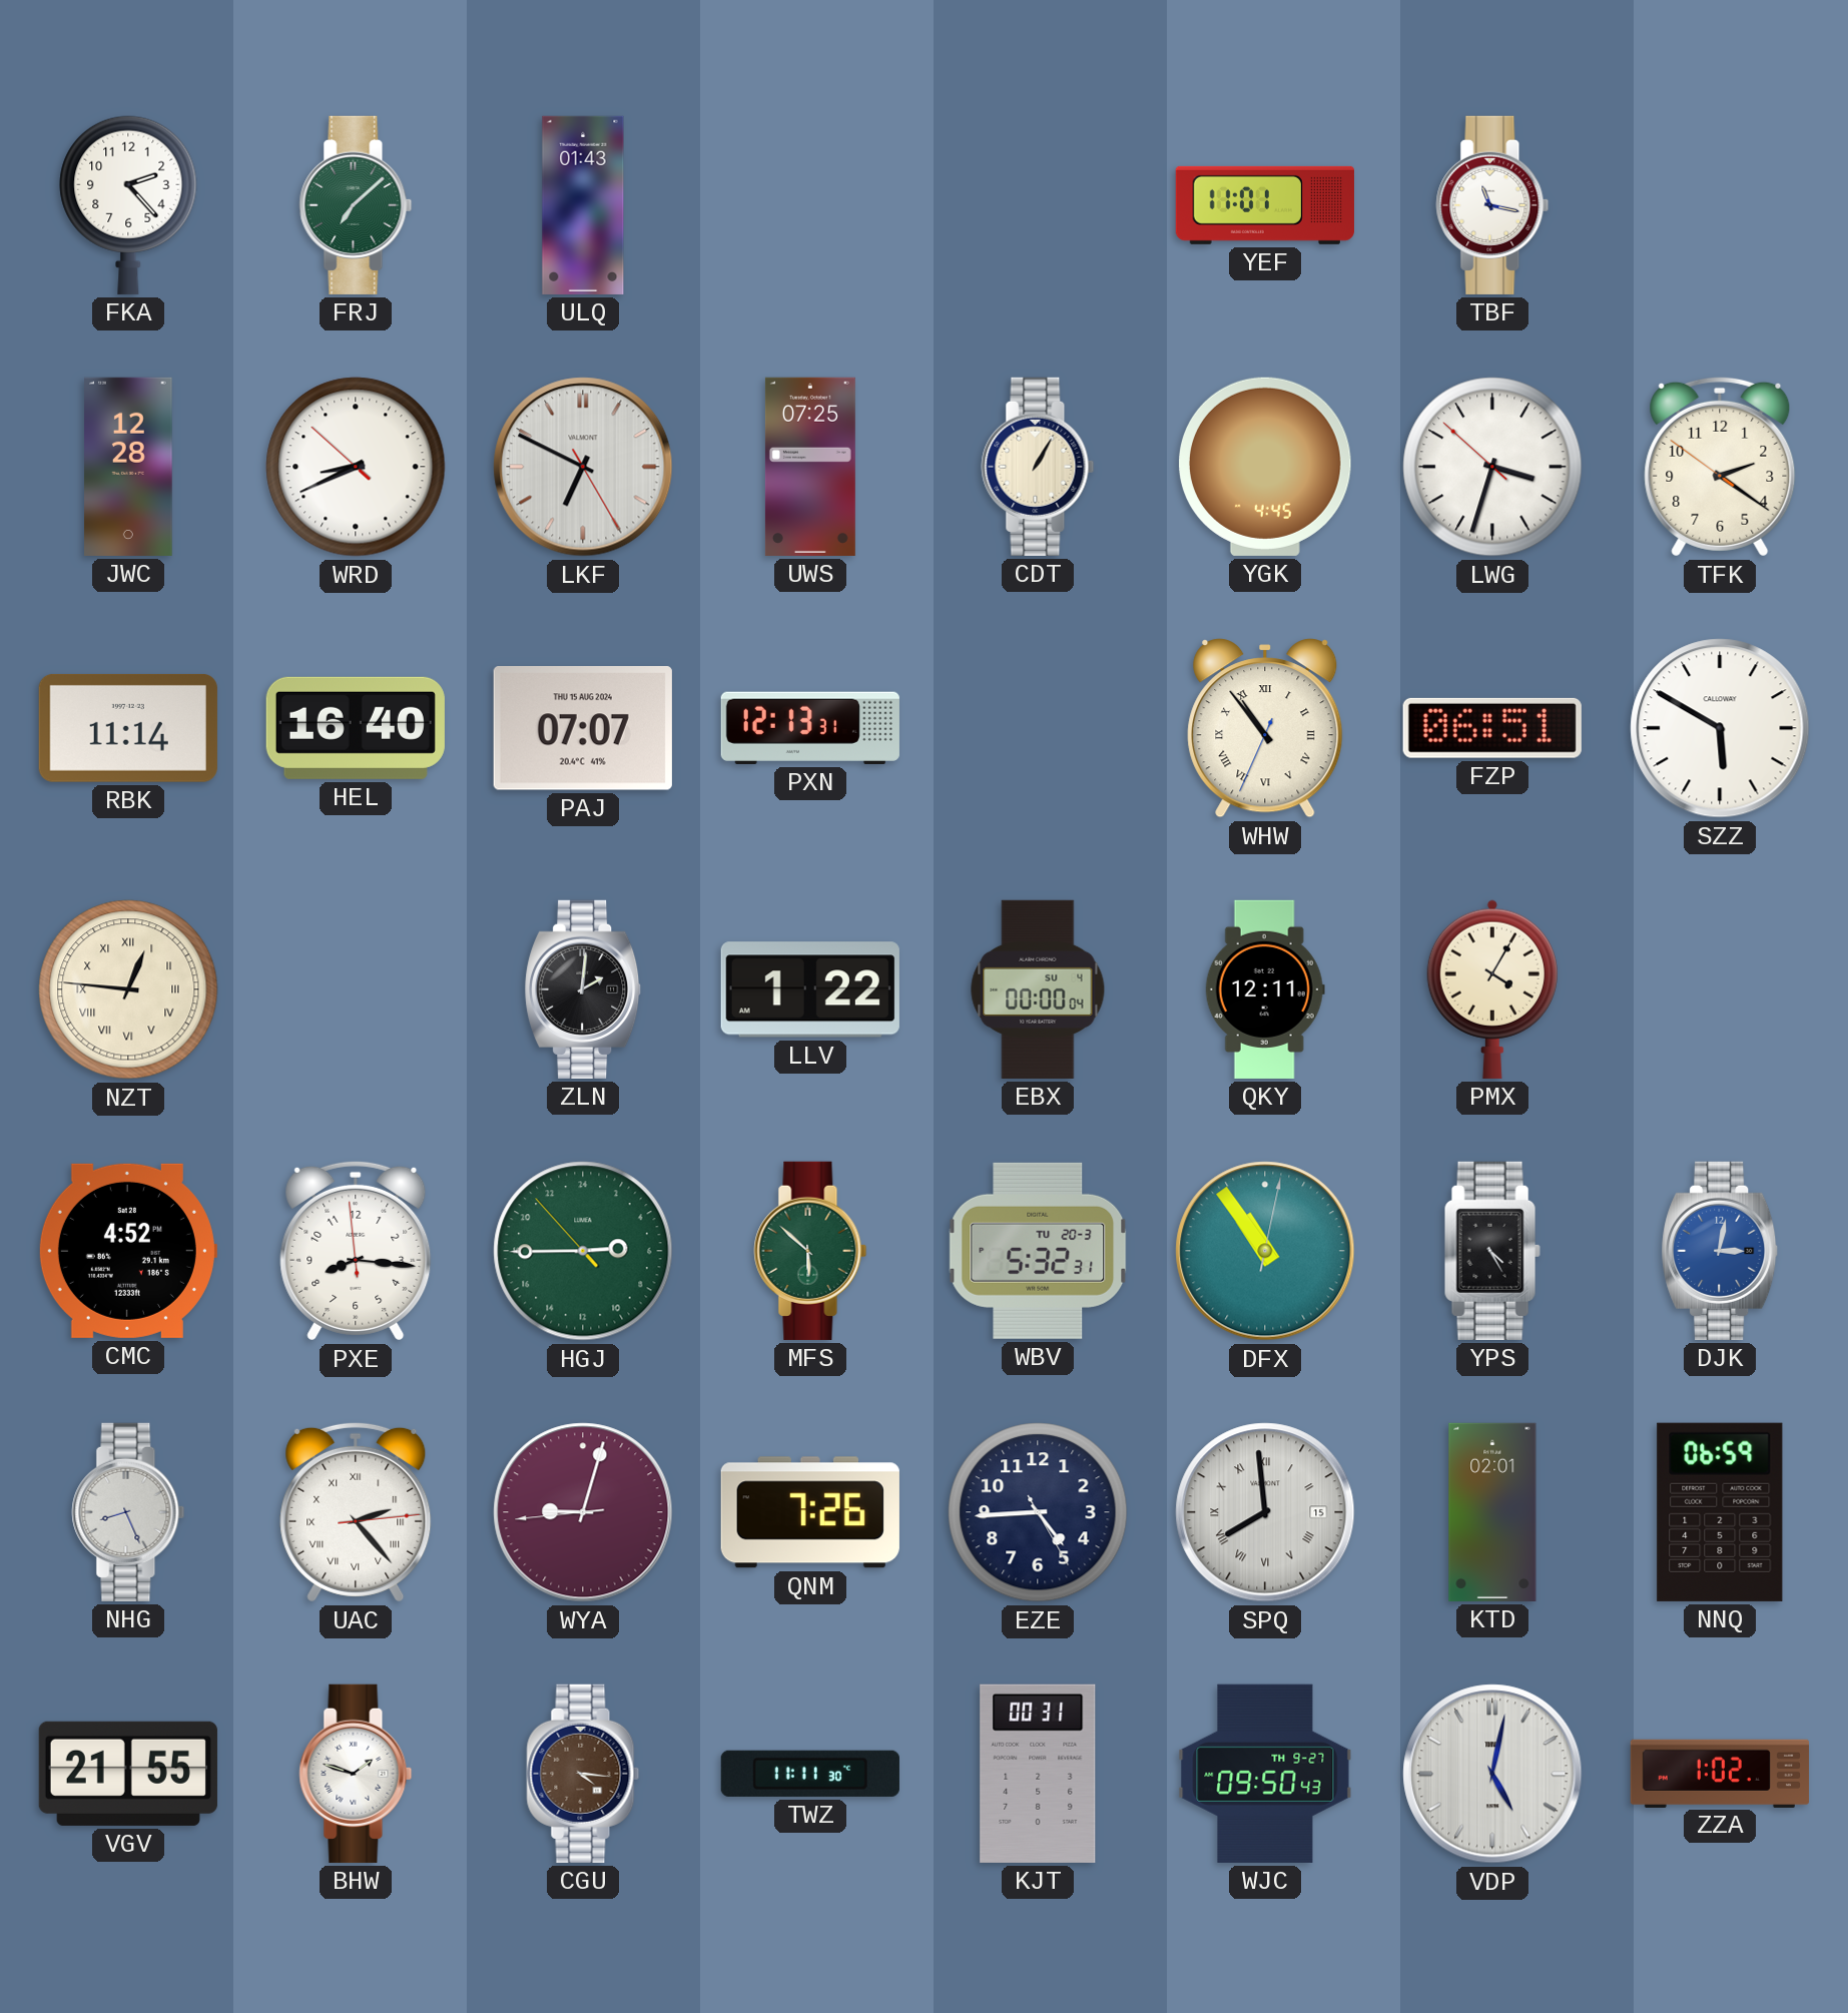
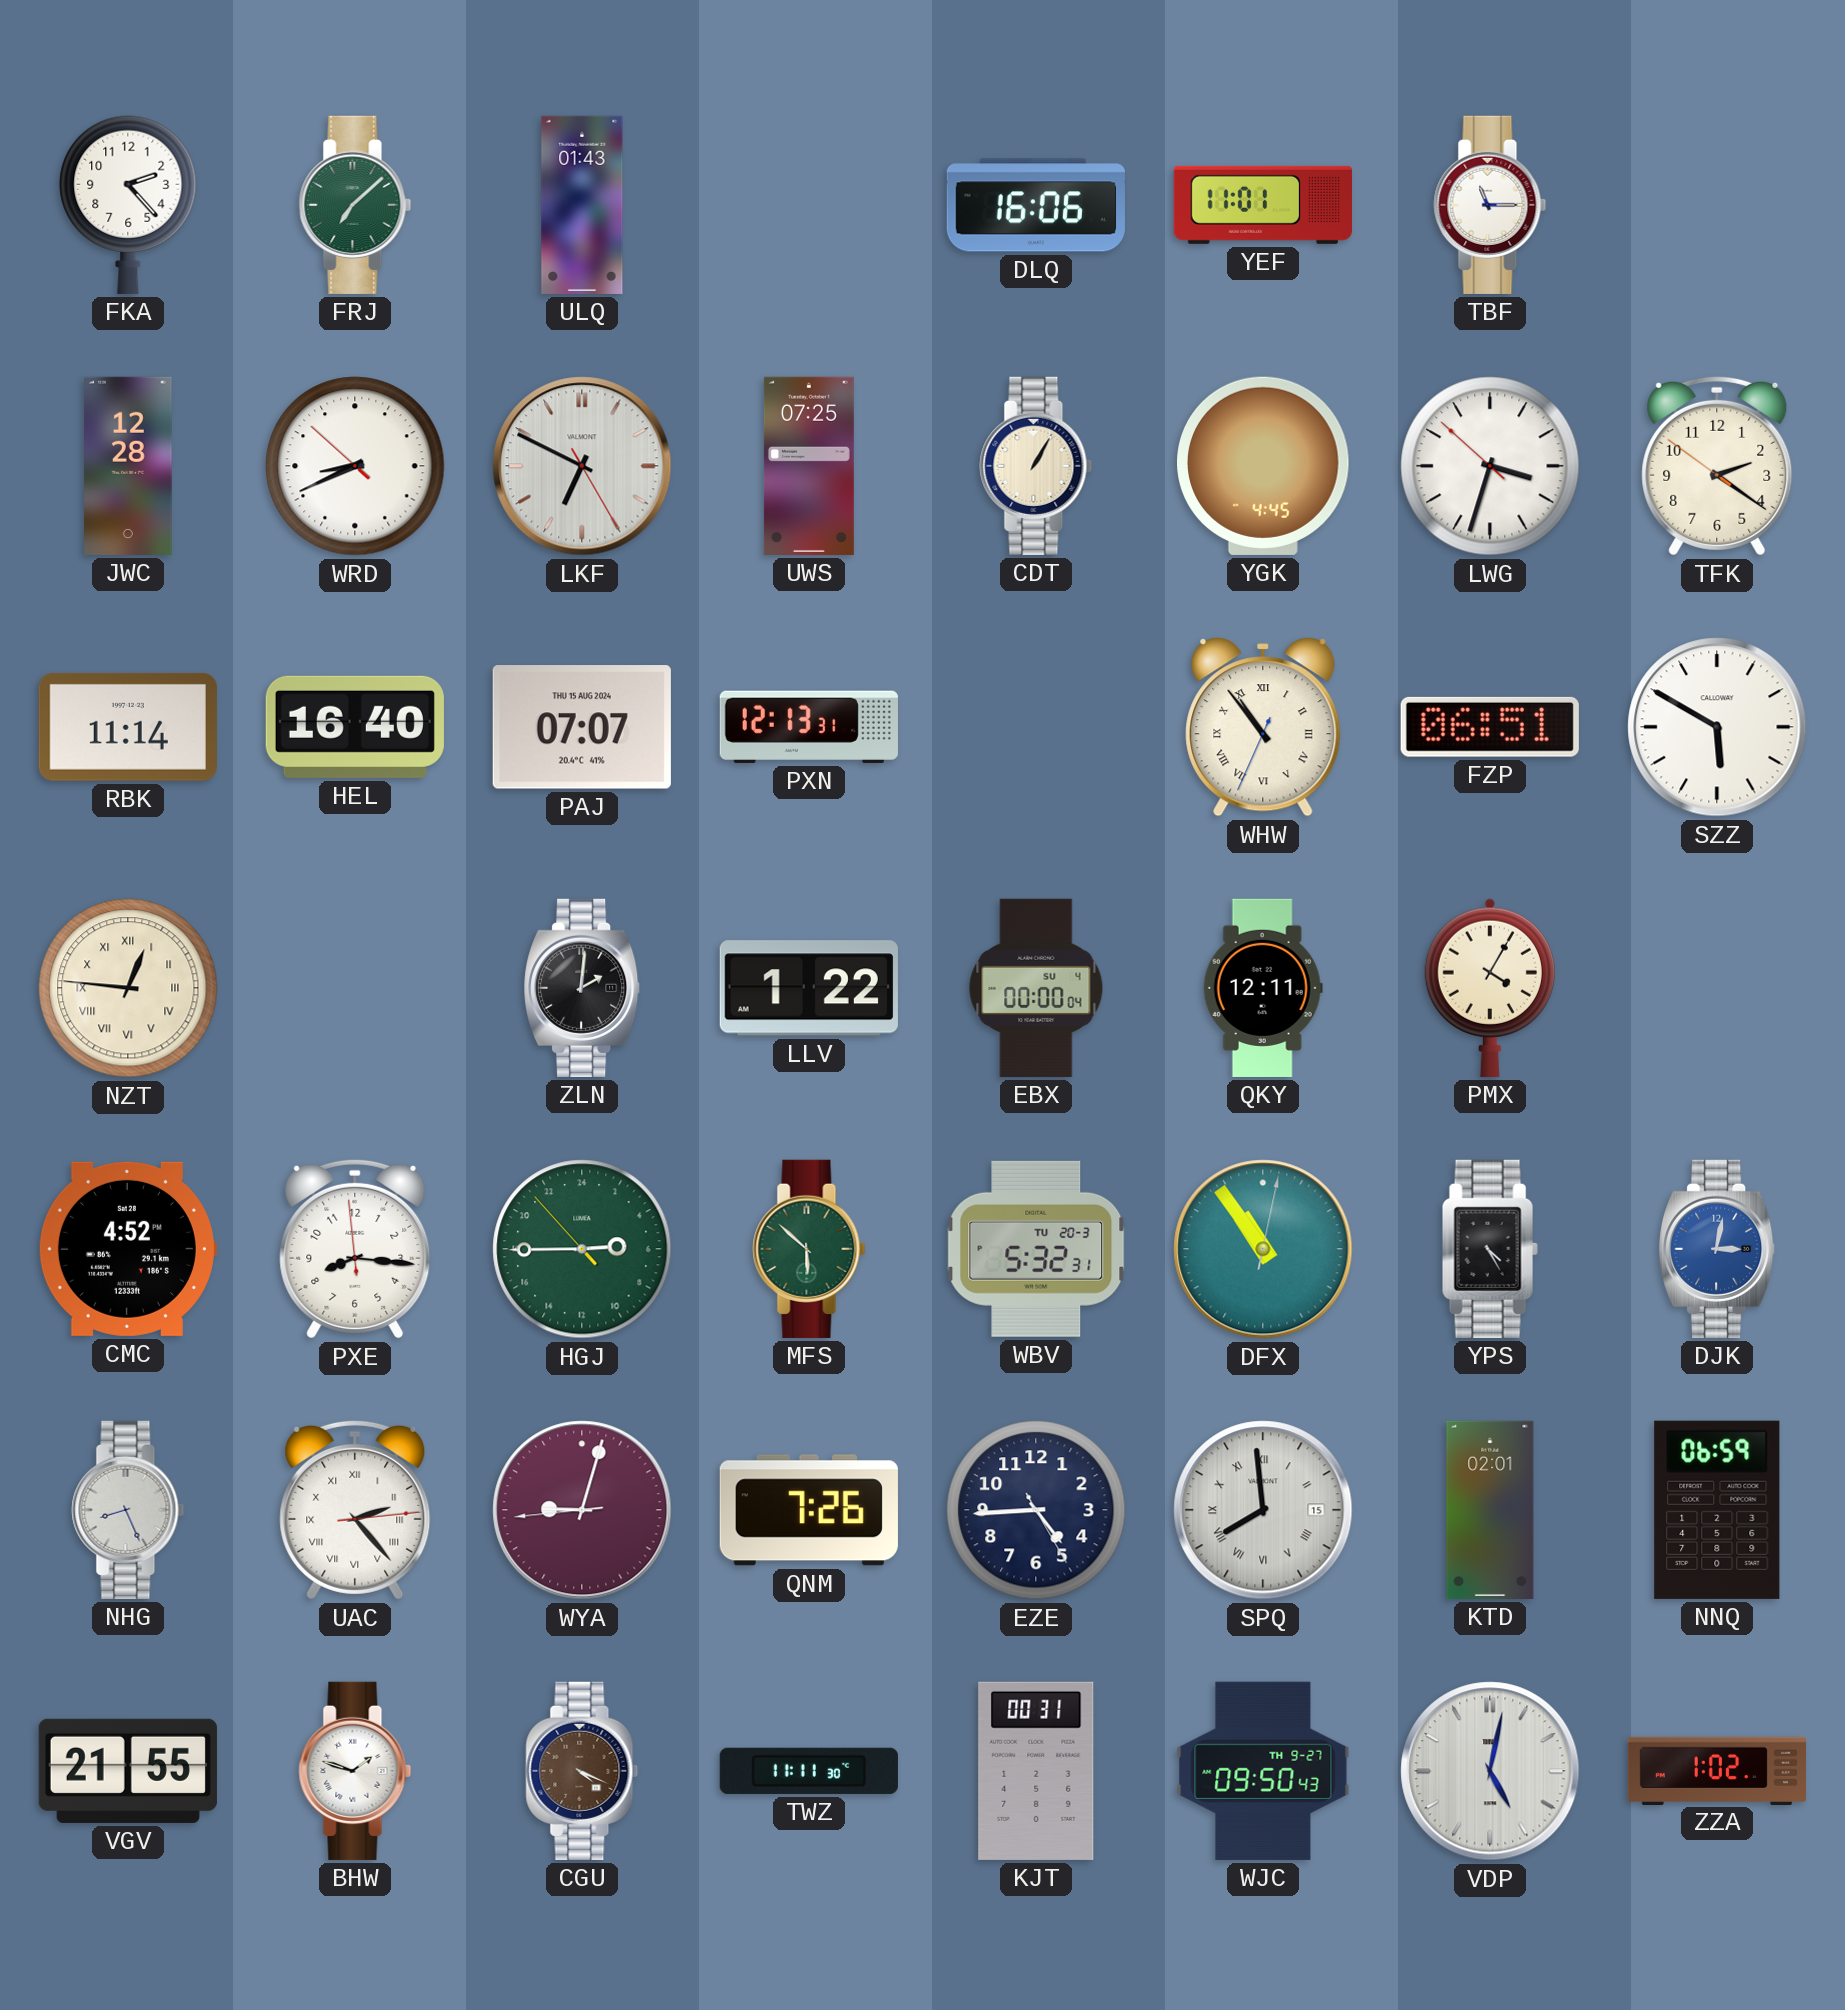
DLQ: none -> 16:06 (1036, 205)
TBF: 11:17 -> 11:15 (1490, 205)
CGU: 4:16 -> 4:19 (582, 1771)
